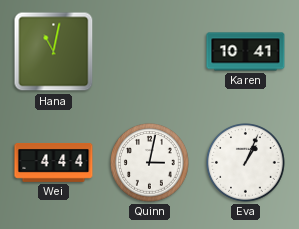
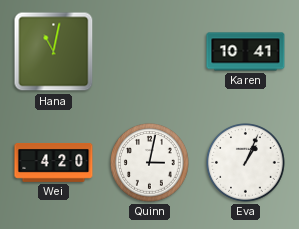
Wei: 4:44 -> 4:20 (54, 162)
